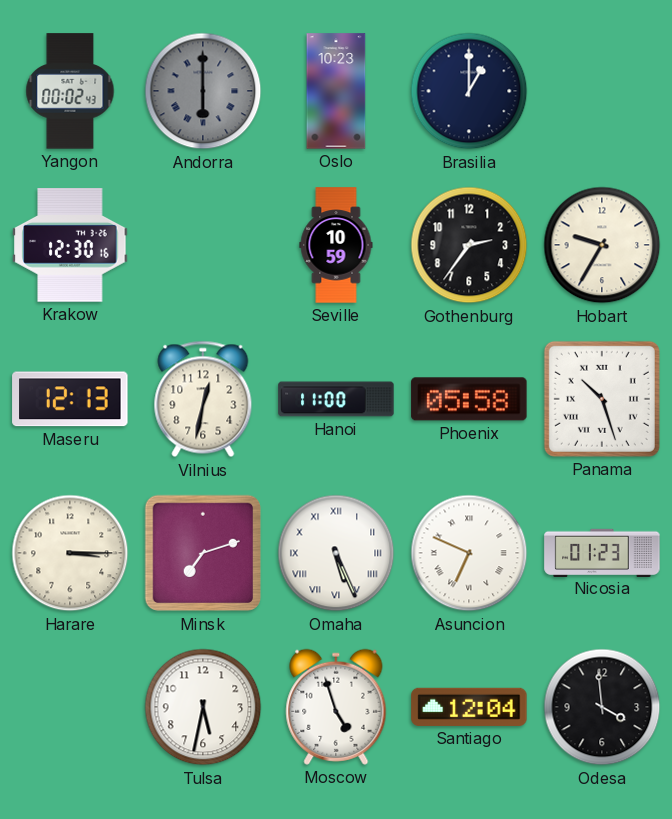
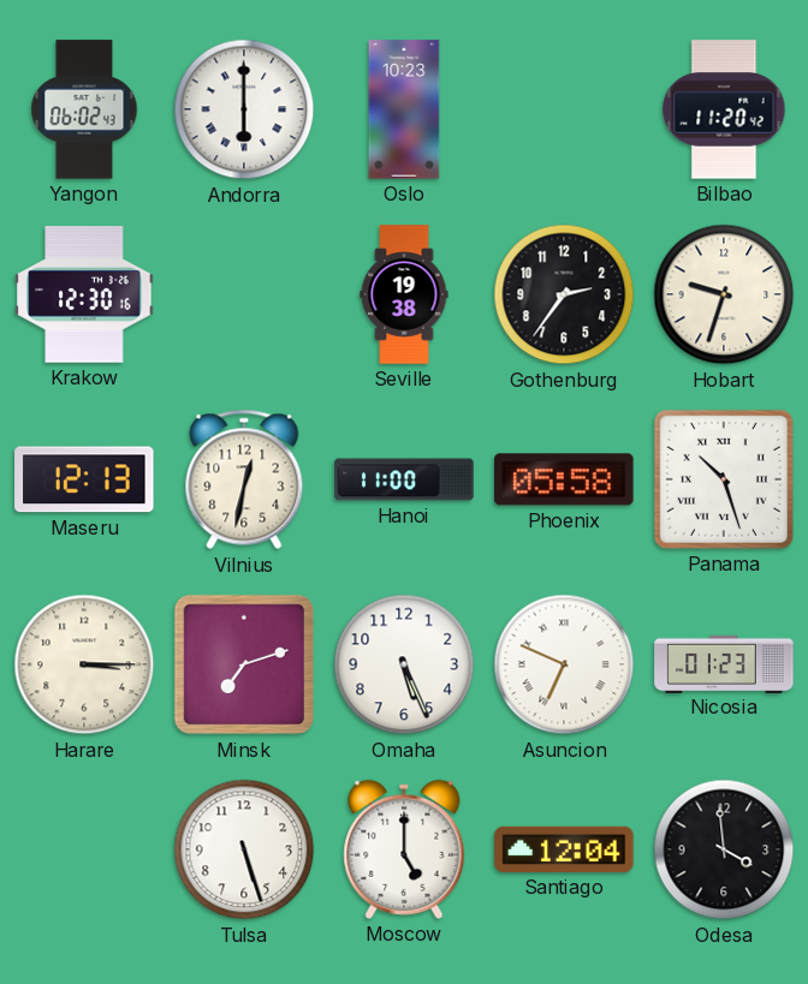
Yangon: 00:02 -> 06:02 (84, 109)
Andorra dial: grey -> white (244, 109)
Brasilia: 1:00 -> none (469, 91)
Bilbao: none -> 11:20 (724, 109)
Seville: 10:59 -> 19:38 (404, 294)
Hobart: 9:35 -> 9:33 (724, 294)
Omaha numerals: Roman -> Arabic (404, 664)
Tulsa: 5:32 -> 5:27 (244, 849)
Moscow: 4:57 -> 5:00 (404, 849)
